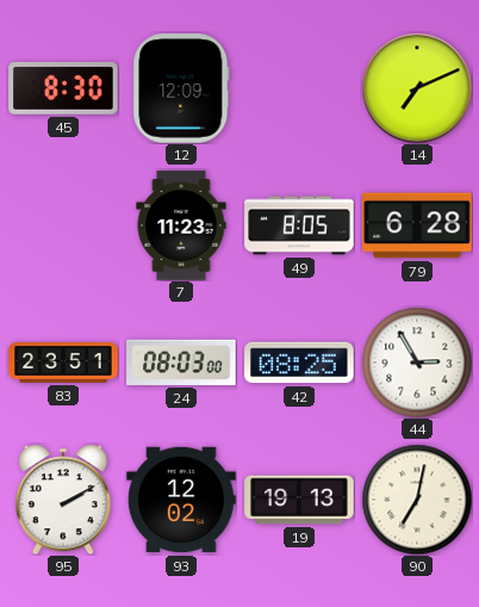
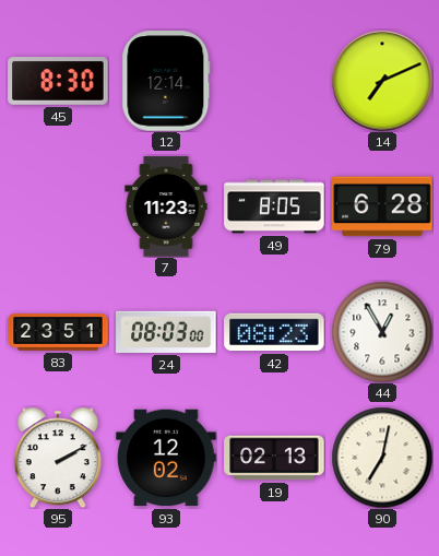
12: 12:09 -> 12:14 (166, 81)
42: 08:25 -> 08:23 (274, 332)
44: 2:55 -> 12:55 (382, 332)
19: 19:13 -> 02:13 (274, 458)
